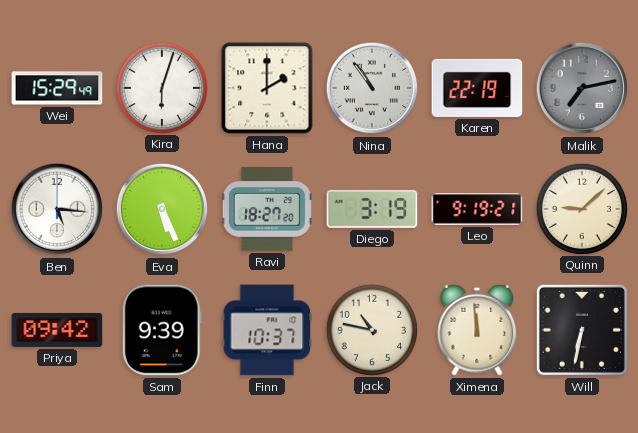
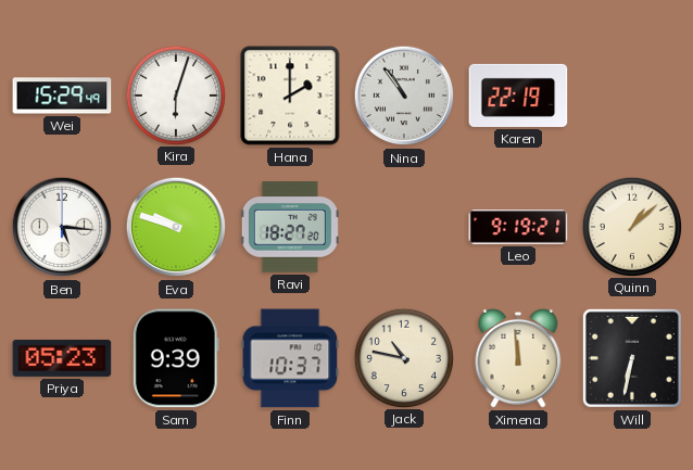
Malik: 7:13 -> none (582, 88)
Eva: 5:26 -> 9:48 (176, 227)
Diego: 3:19 -> none (372, 209)
Quinn: 9:08 -> 1:08 (631, 226)
Priya: 09:42 -> 05:23 (62, 358)
